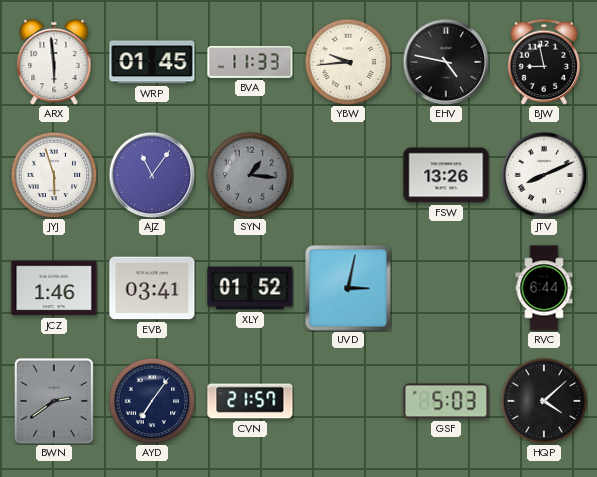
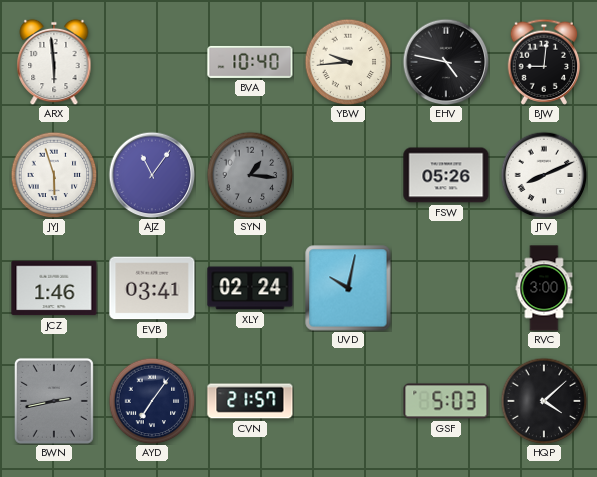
WRP: 01:45 -> none (152, 62)
BVA: 11:33 -> 10:40 (250, 62)
BJW: 8:58 -> 9:01 (544, 62)
FSW: 13:26 -> 05:26 (446, 175)
XLY: 01:52 -> 02:24 (250, 288)
UVD: 3:02 -> 10:02 (348, 288)
RVC: 6:44 -> 3:00 (544, 288)
BWN: 2:39 -> 2:43 (54, 401)
